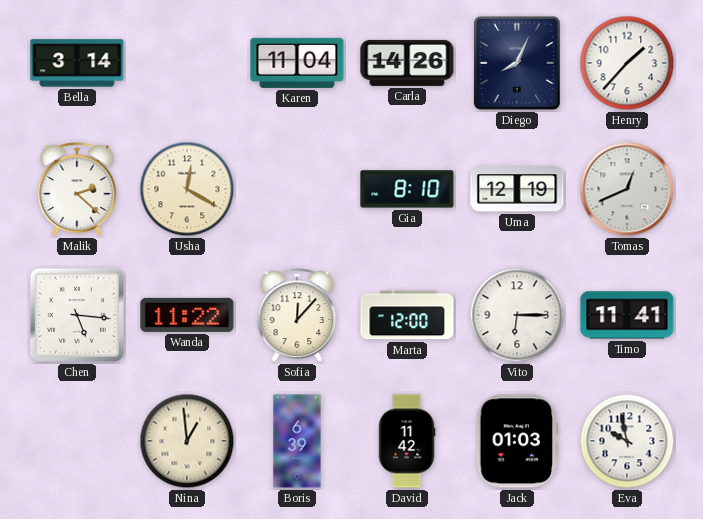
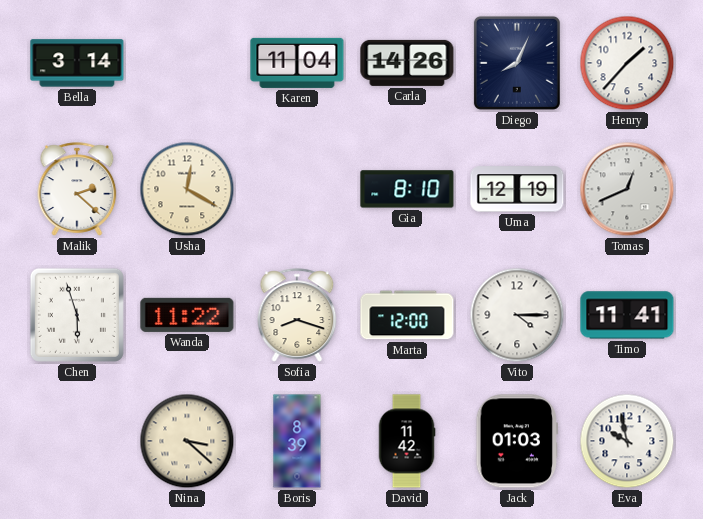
Chen: 5:16 -> 5:57 (77, 315)
Sofia: 12:07 -> 8:18 (297, 315)
Vito: 6:15 -> 4:15 (517, 315)
Nina: 12:59 -> 3:22 (187, 441)
Boris: 6:39 -> 8:39 (297, 441)
